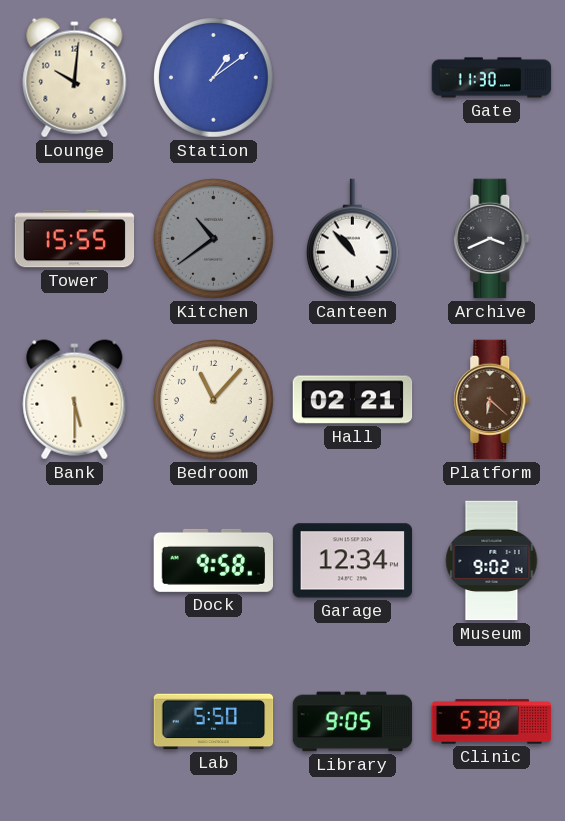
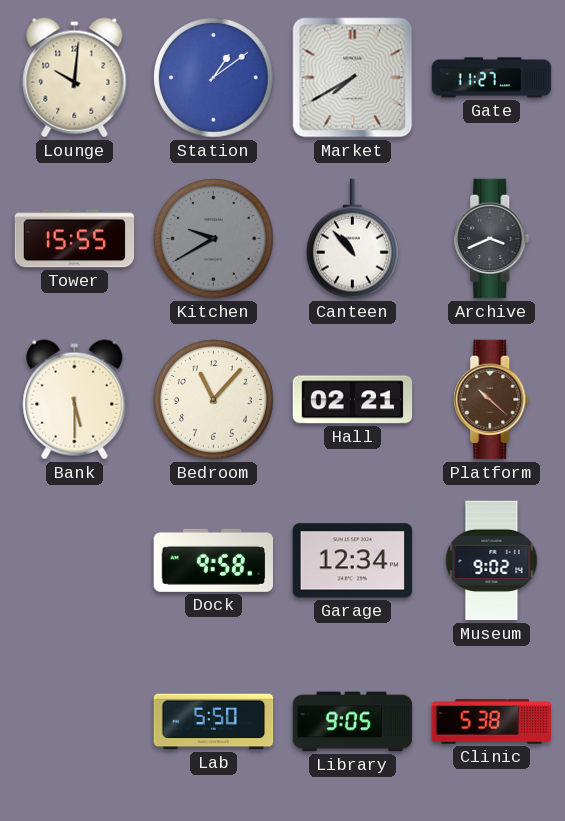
Market: none -> 7:40 (353, 78)
Gate: 11:30 -> 11:27 (492, 78)
Kitchen: 10:39 -> 9:40 (214, 239)
Platform: 6:22 -> 10:22 (492, 400)
